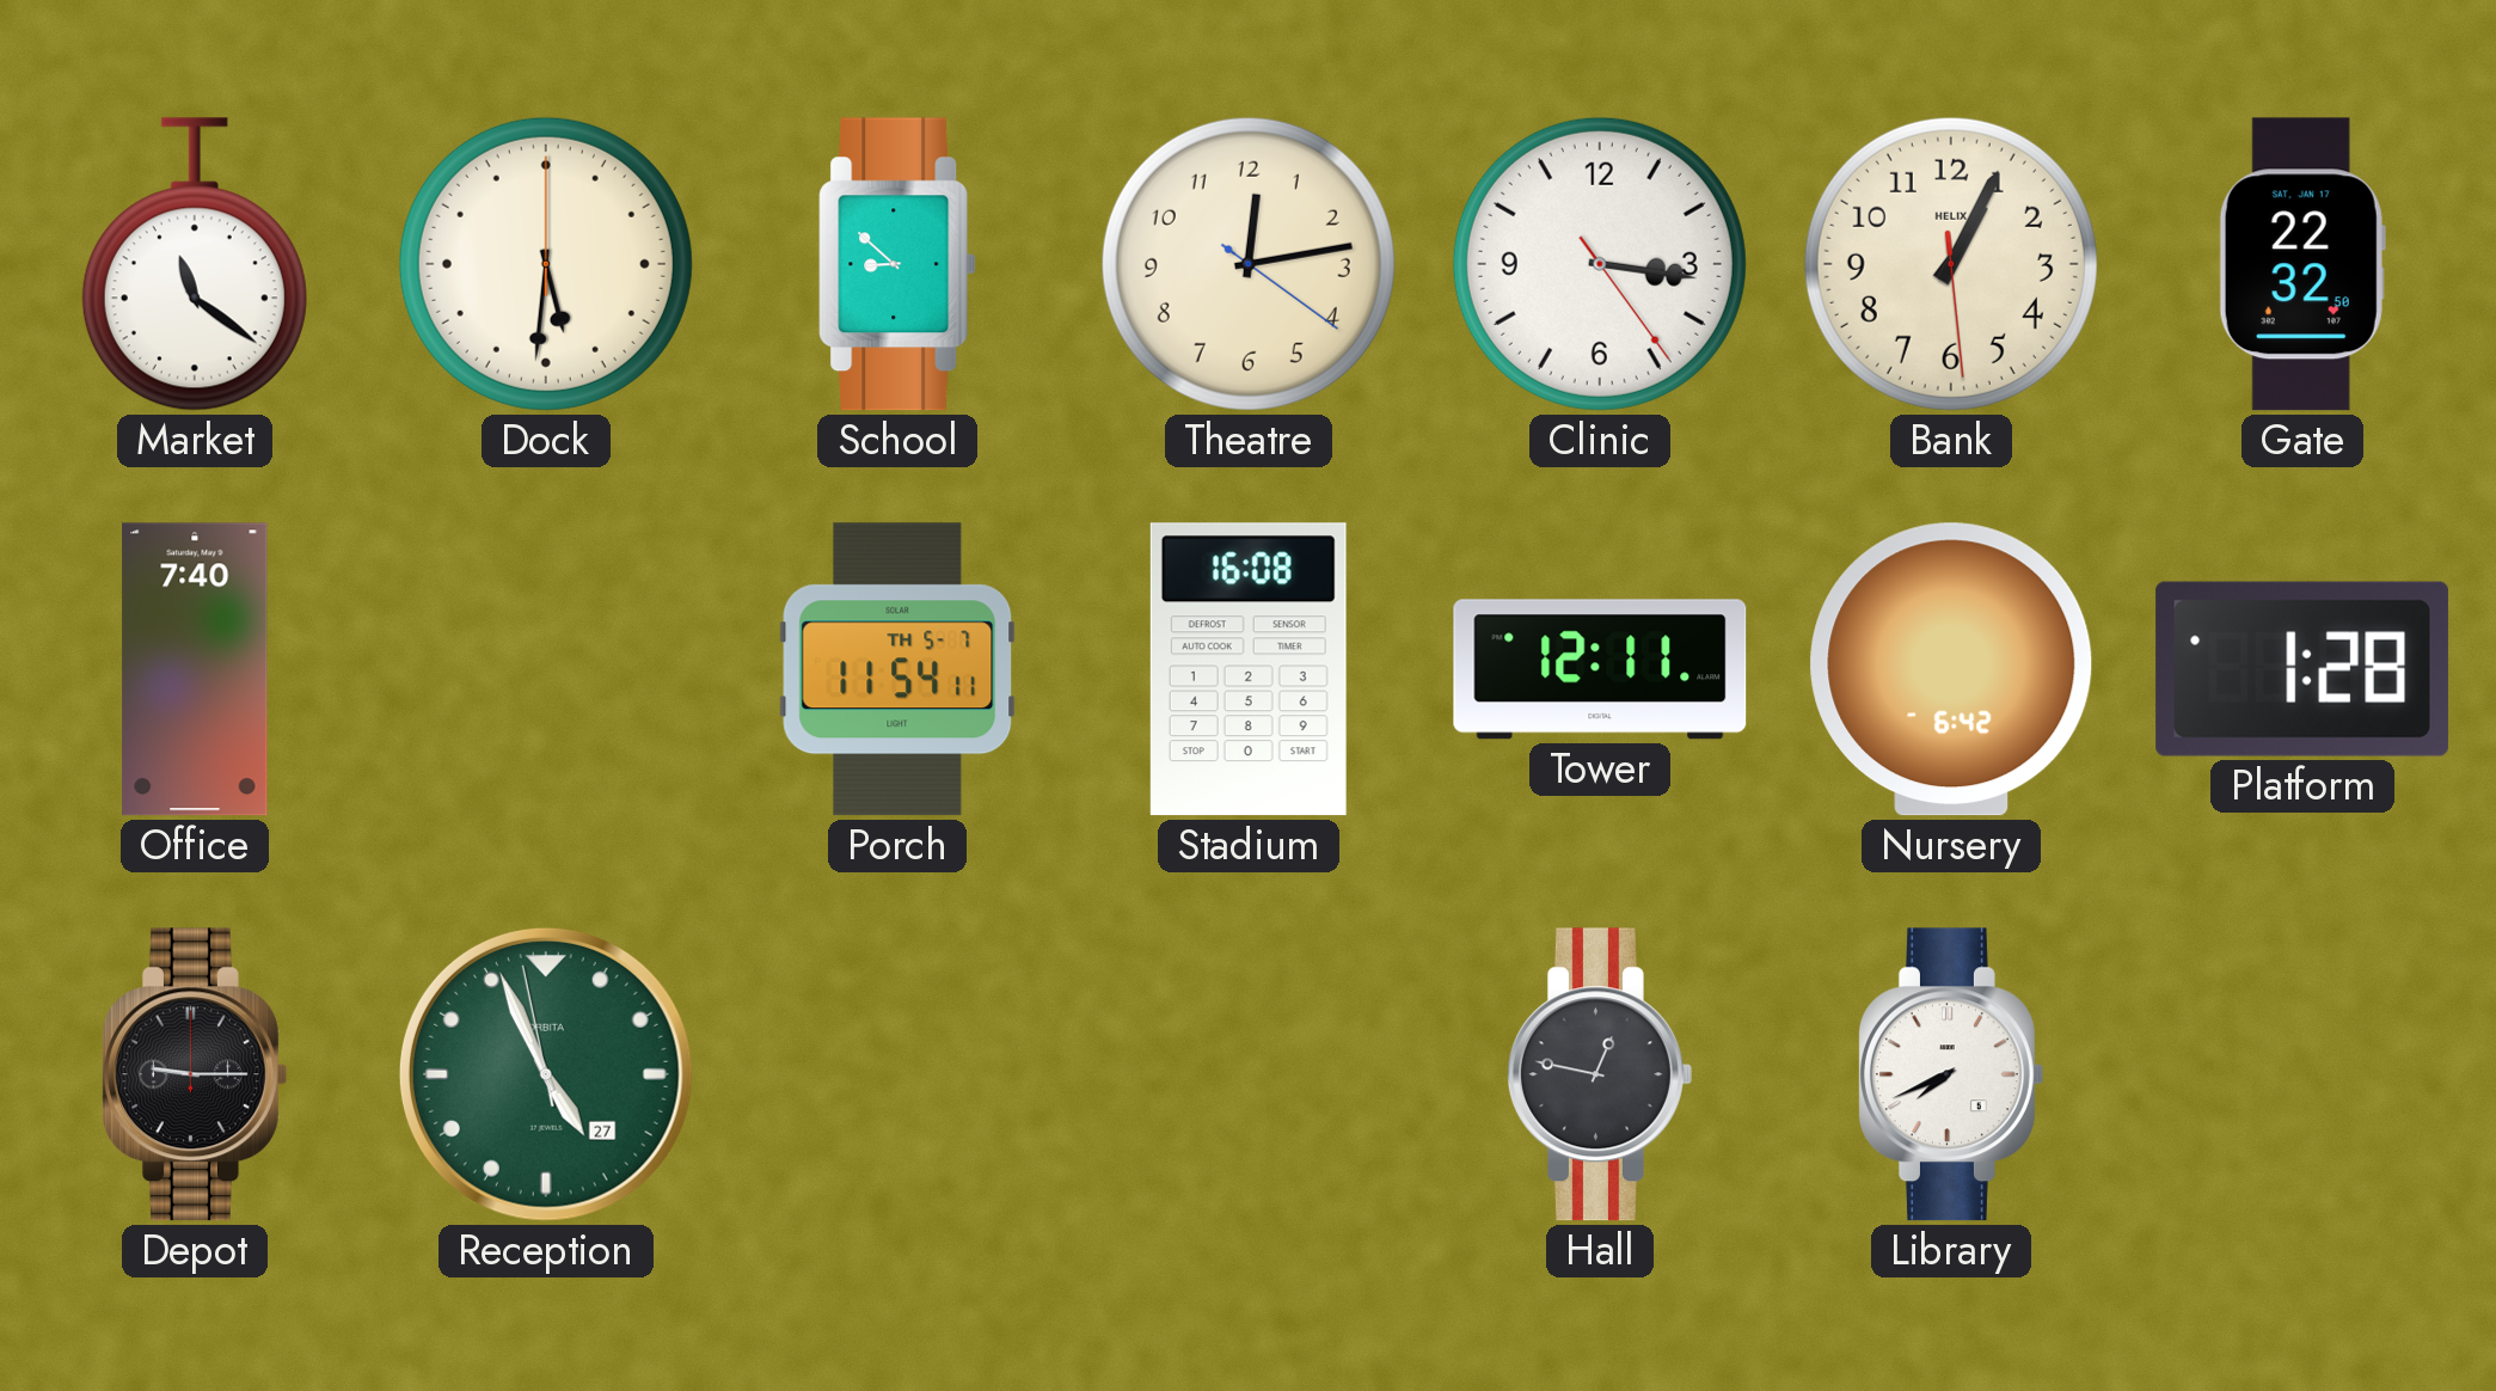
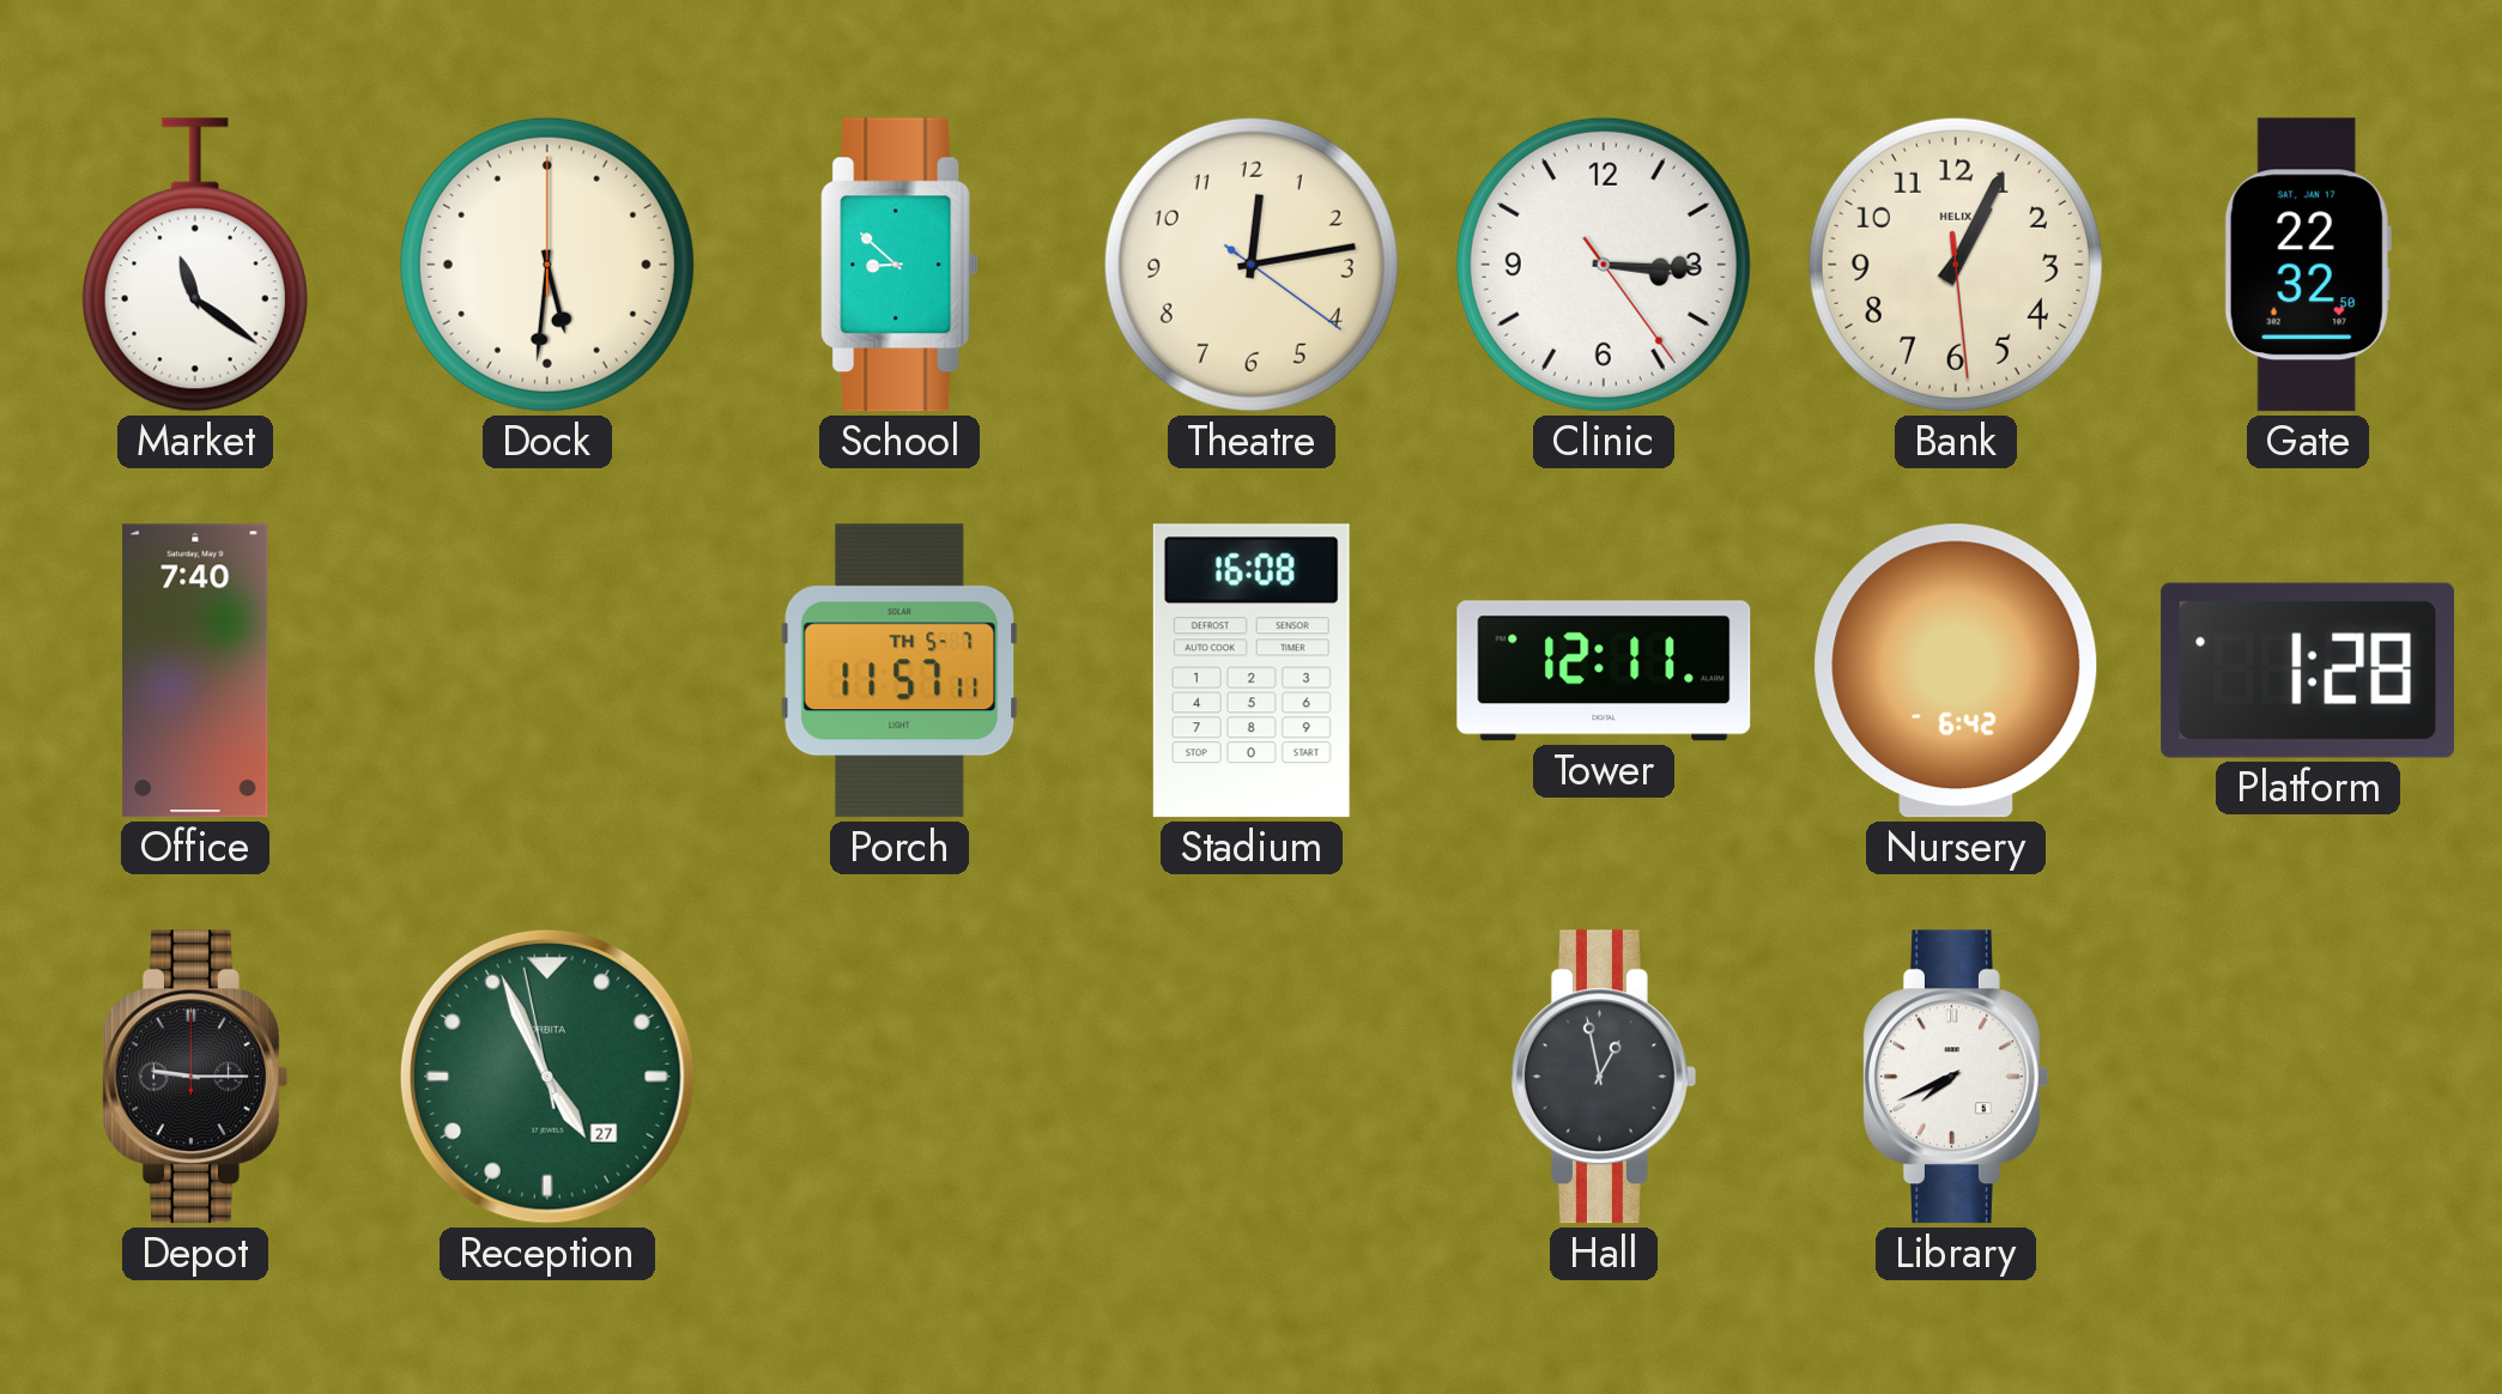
Clinic: 3:16 -> 3:15 (1604, 265)
Porch: 11:54 -> 11:57 (899, 671)
Hall: 12:47 -> 12:58 (1603, 1077)
